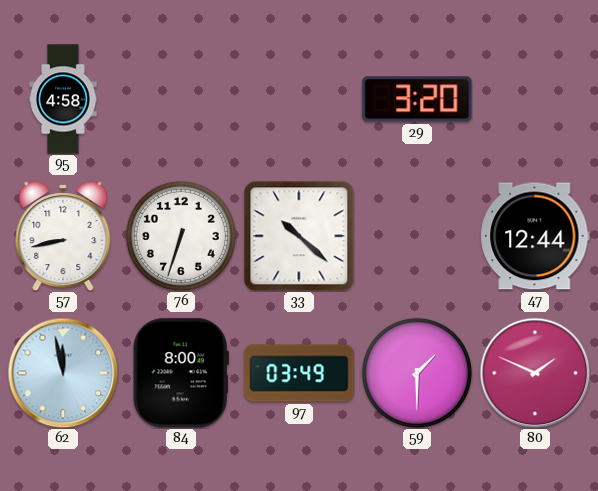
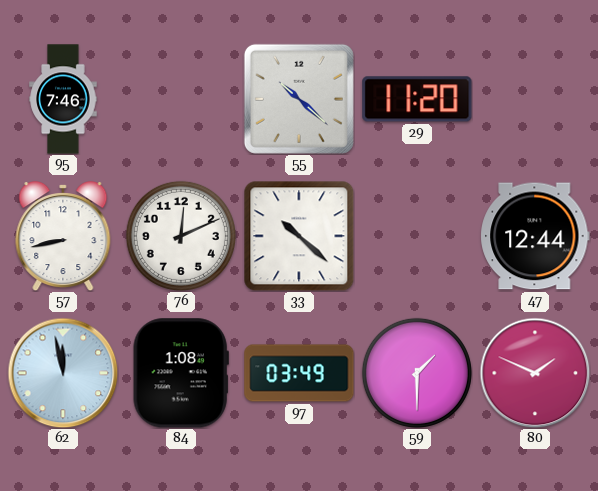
95: 4:58 -> 7:46 (63, 99)
55: none -> 10:22 (299, 99)
29: 3:20 -> 11:20 (417, 99)
76: 6:33 -> 12:11 (181, 236)
84: 8:00 -> 1:08 (181, 373)
